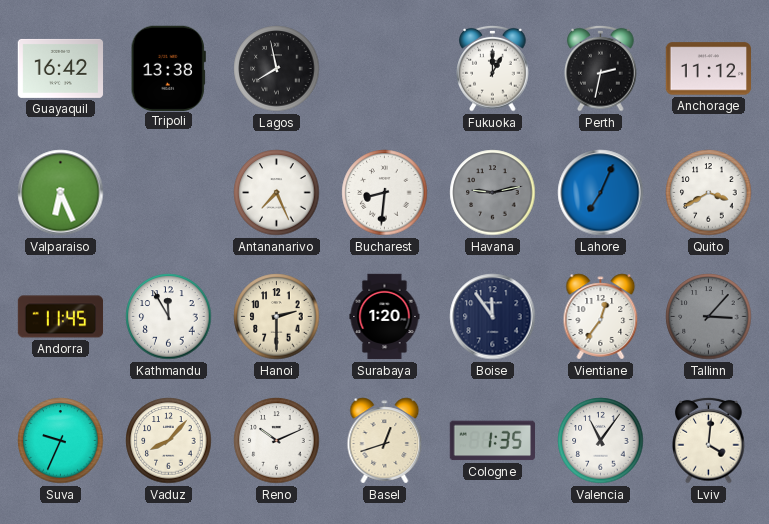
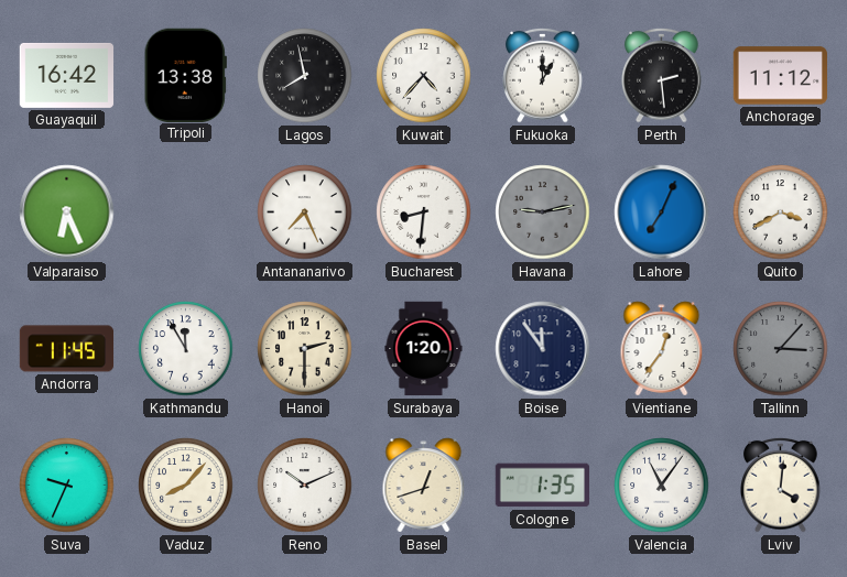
Kuwait: none -> 4:37 (424, 76)
Perth: 2:32 -> 2:29 (662, 75)
